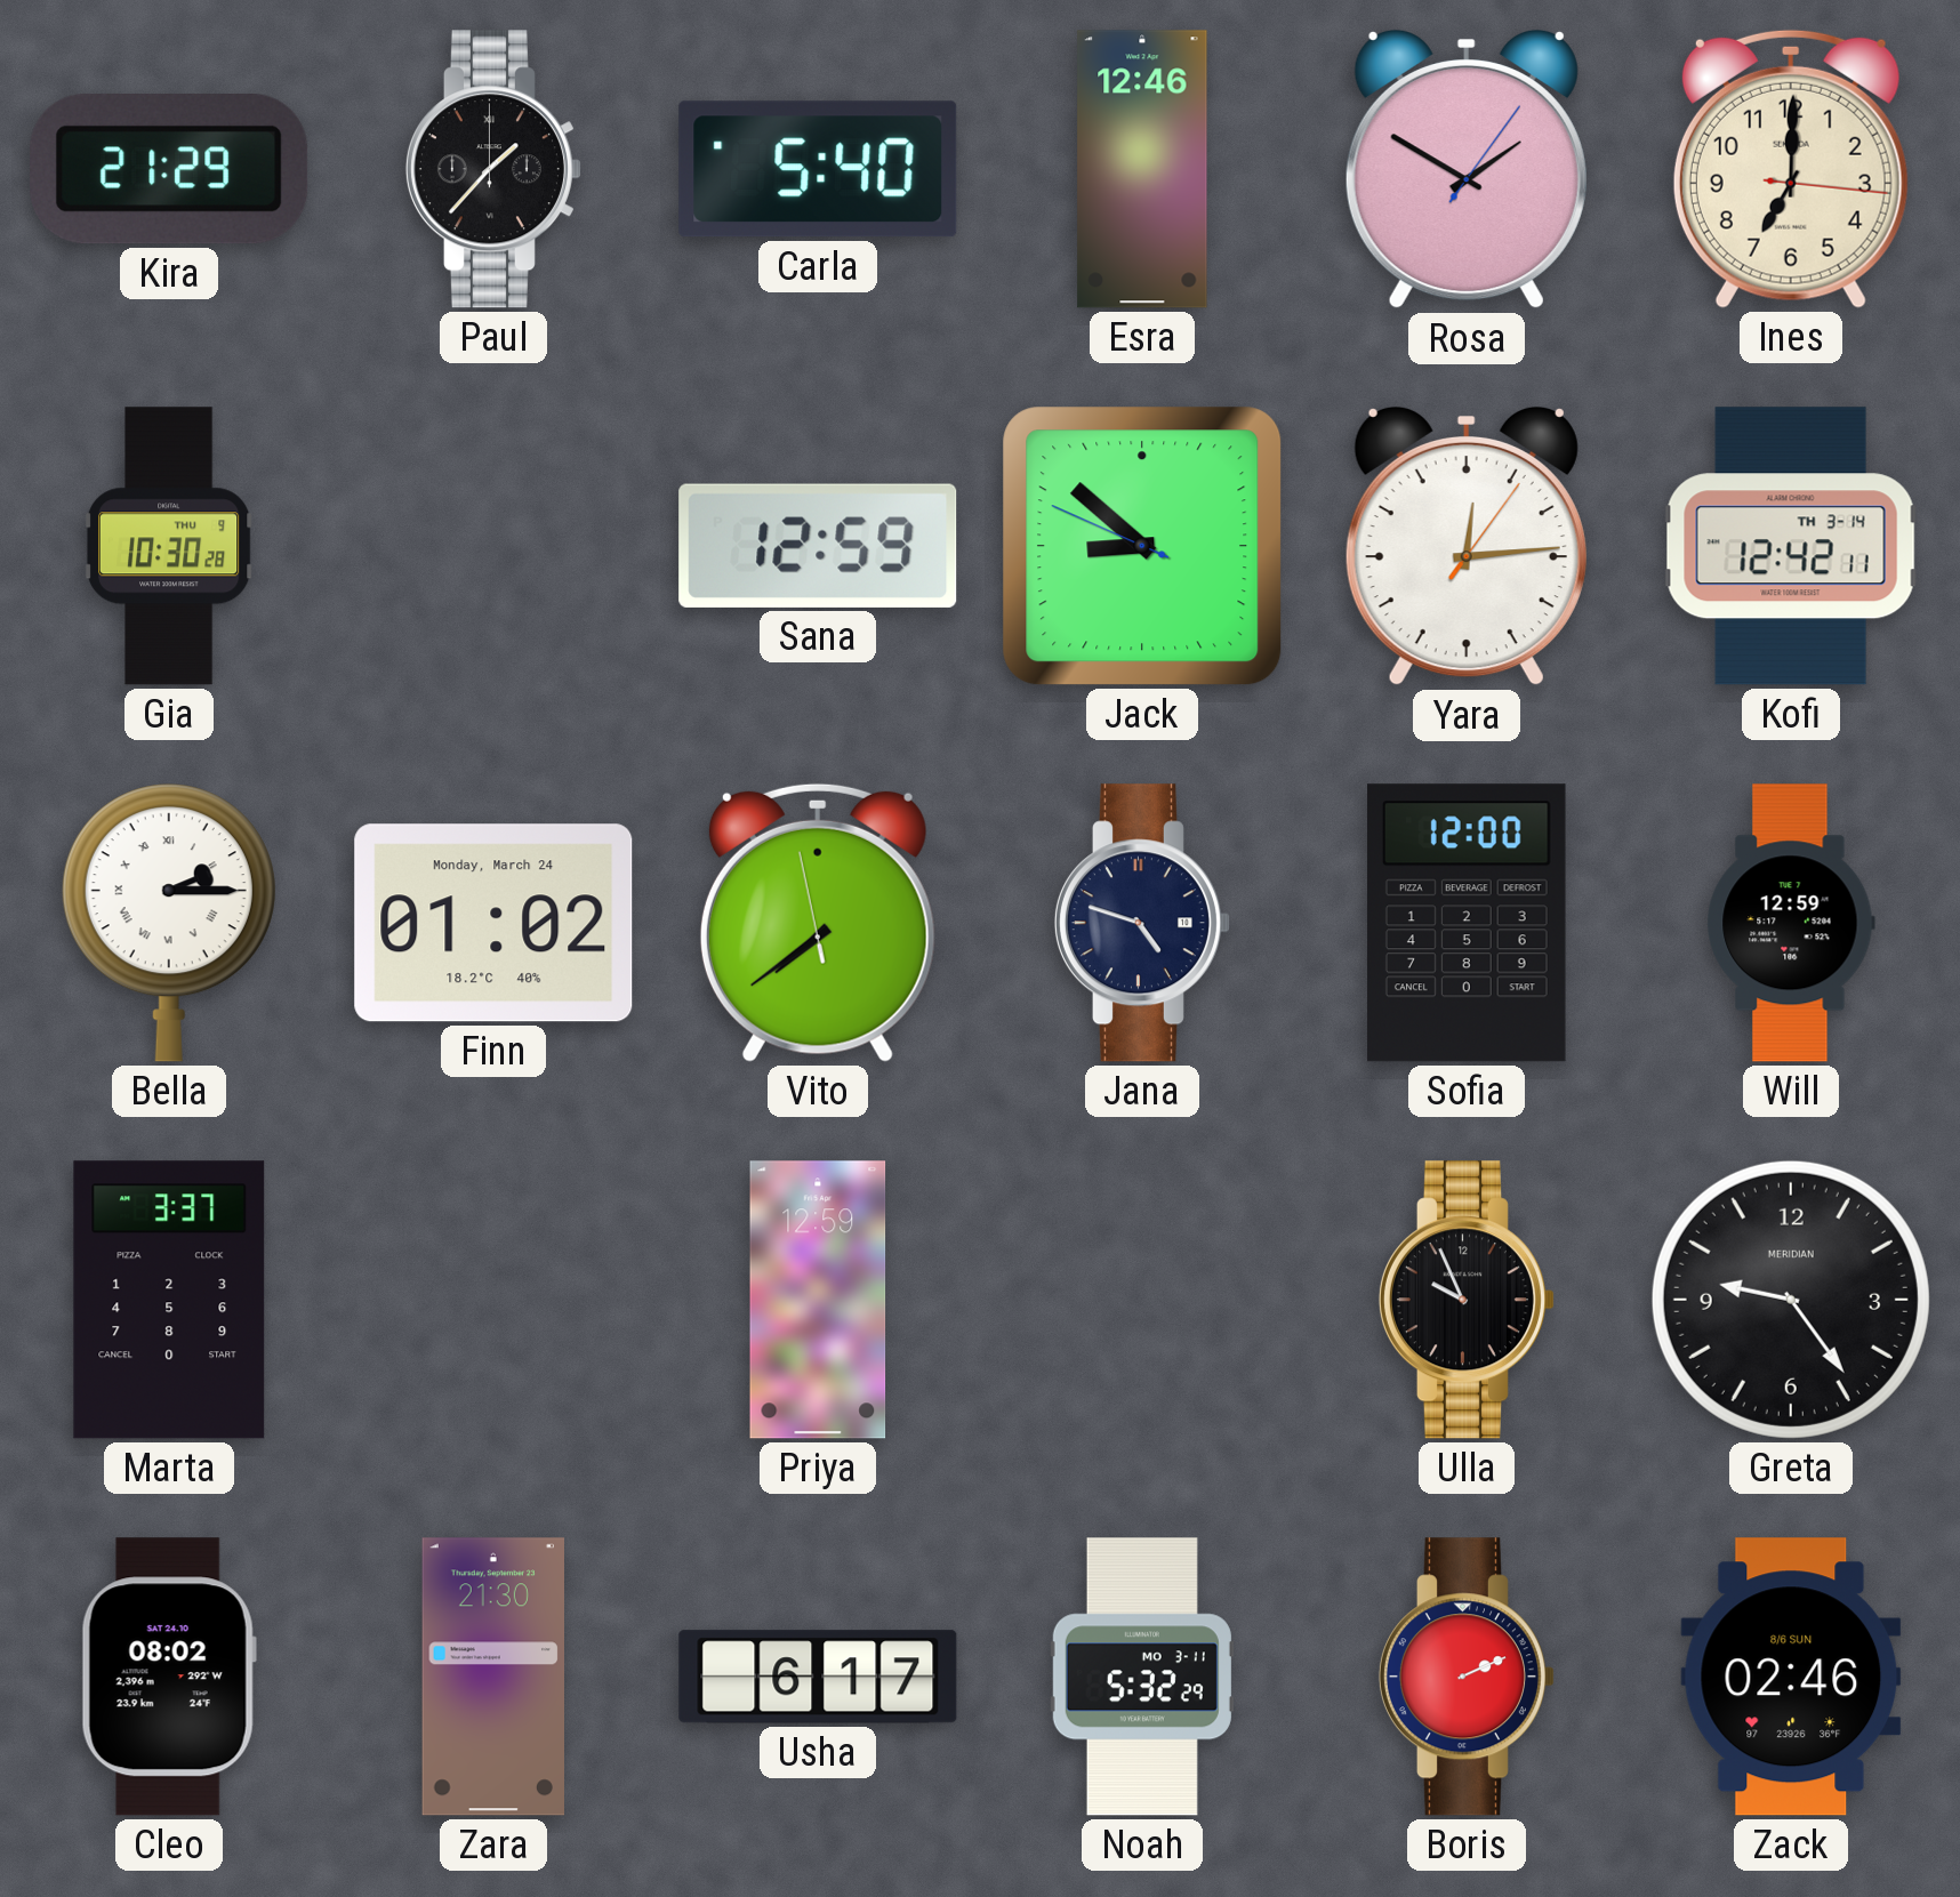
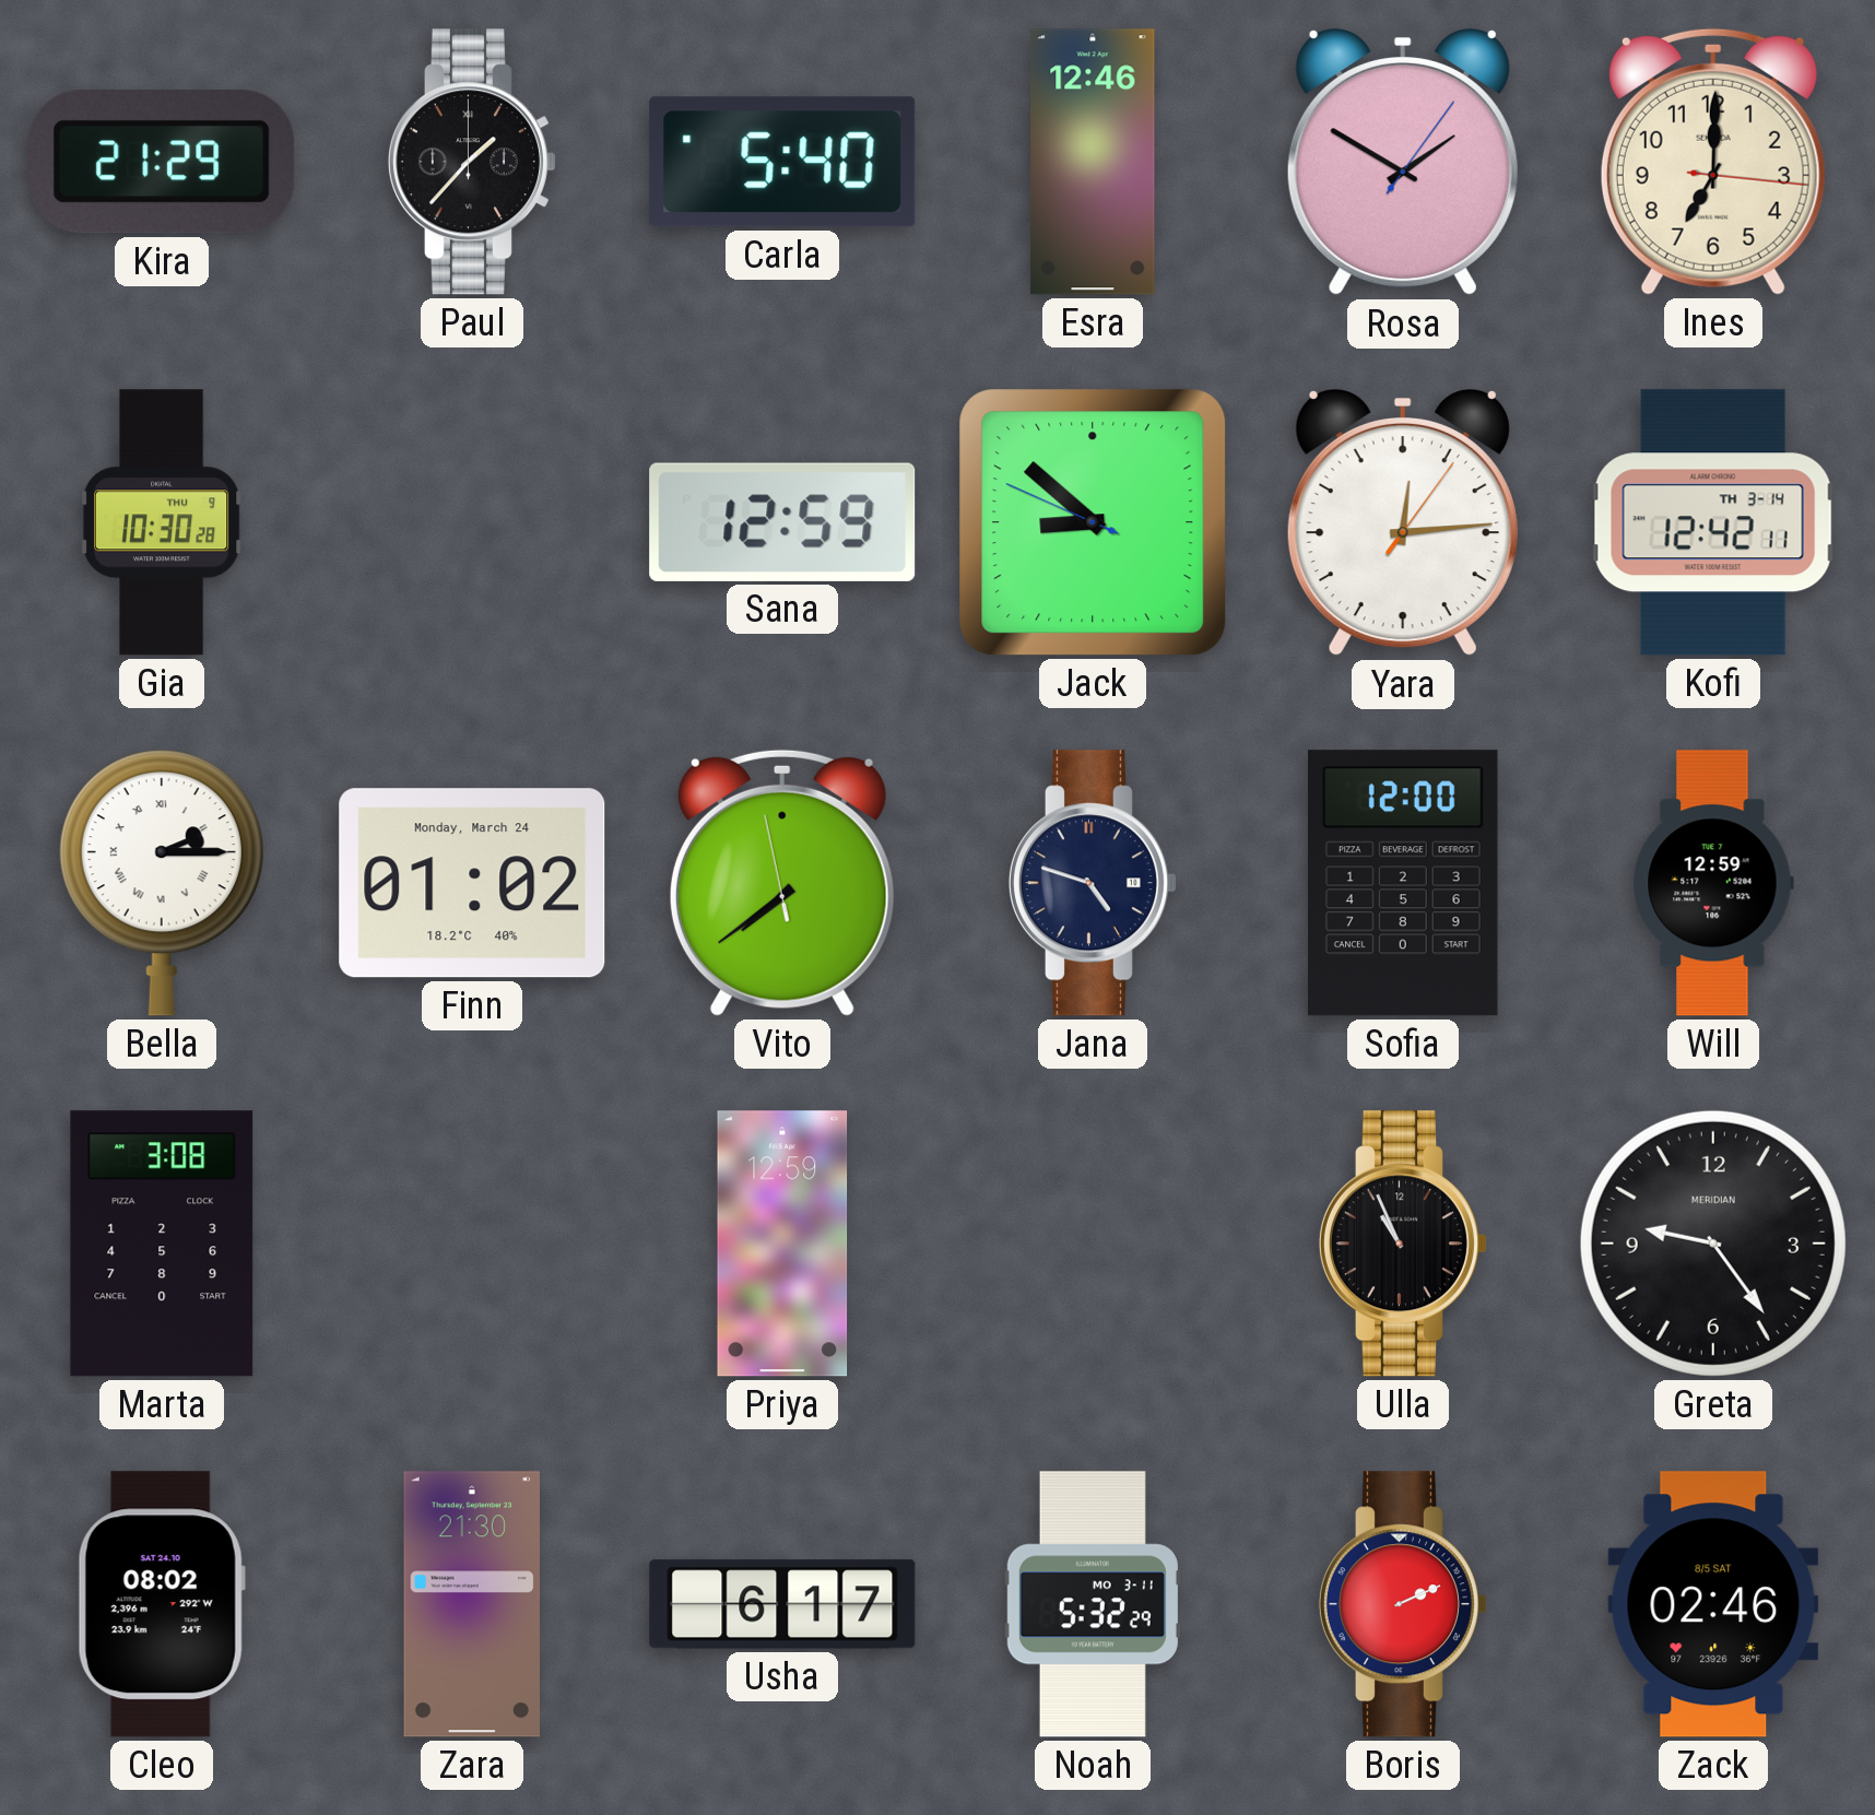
Marta: 3:37 -> 3:08 (162, 1244)
Ulla: 9:56 -> 10:56 (1403, 1244)
Zack date: 8/6 SUN -> 8/5 SAT (1713, 1604)
